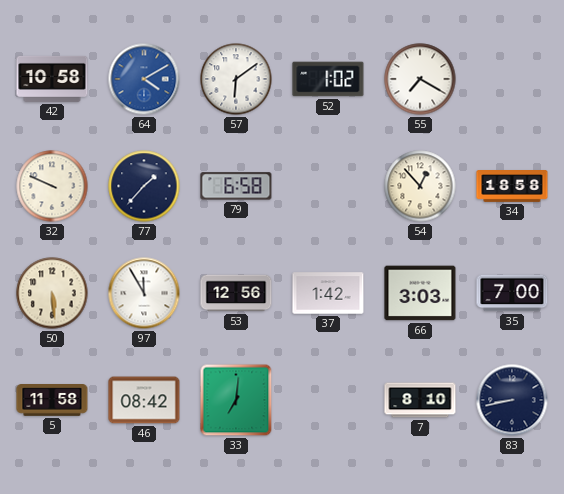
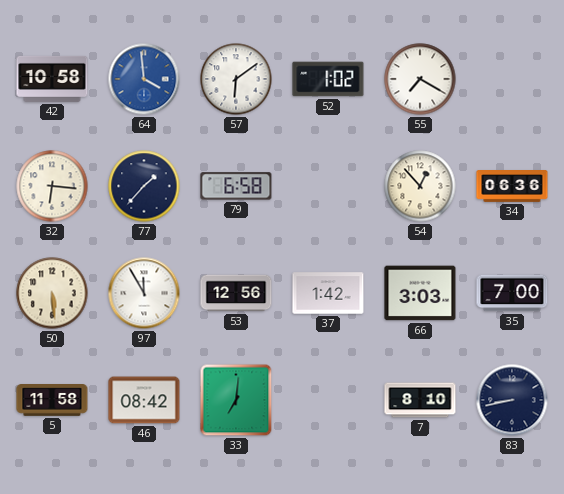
64: 4:10 -> 3:59 (144, 79)
32: 9:49 -> 6:16 (52, 186)
34: 18:58 -> 06:36 (512, 186)
